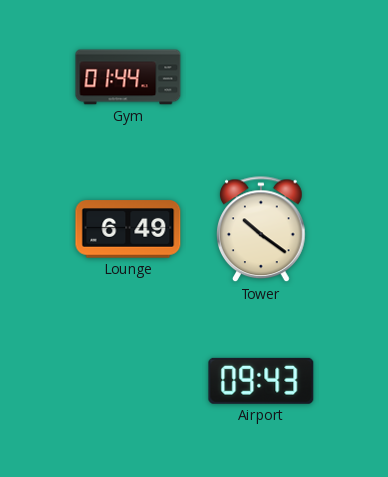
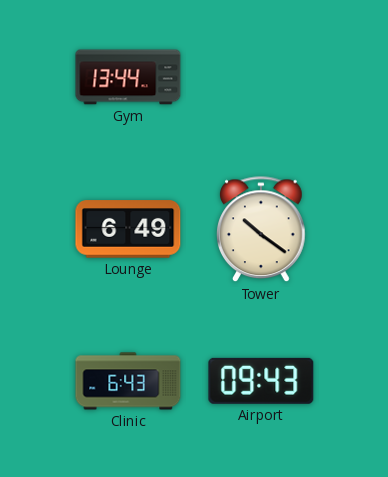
Gym: 01:44 -> 13:44 (128, 77)
Clinic: none -> 6:43 (128, 381)
